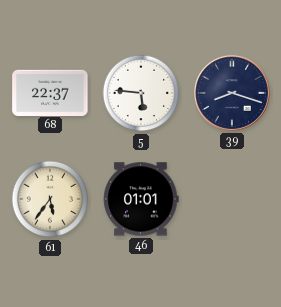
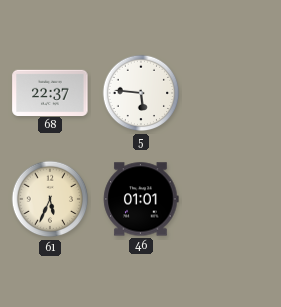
39: 8:18 -> none (232, 93)
61: 5:36 -> 5:34 (50, 199)
